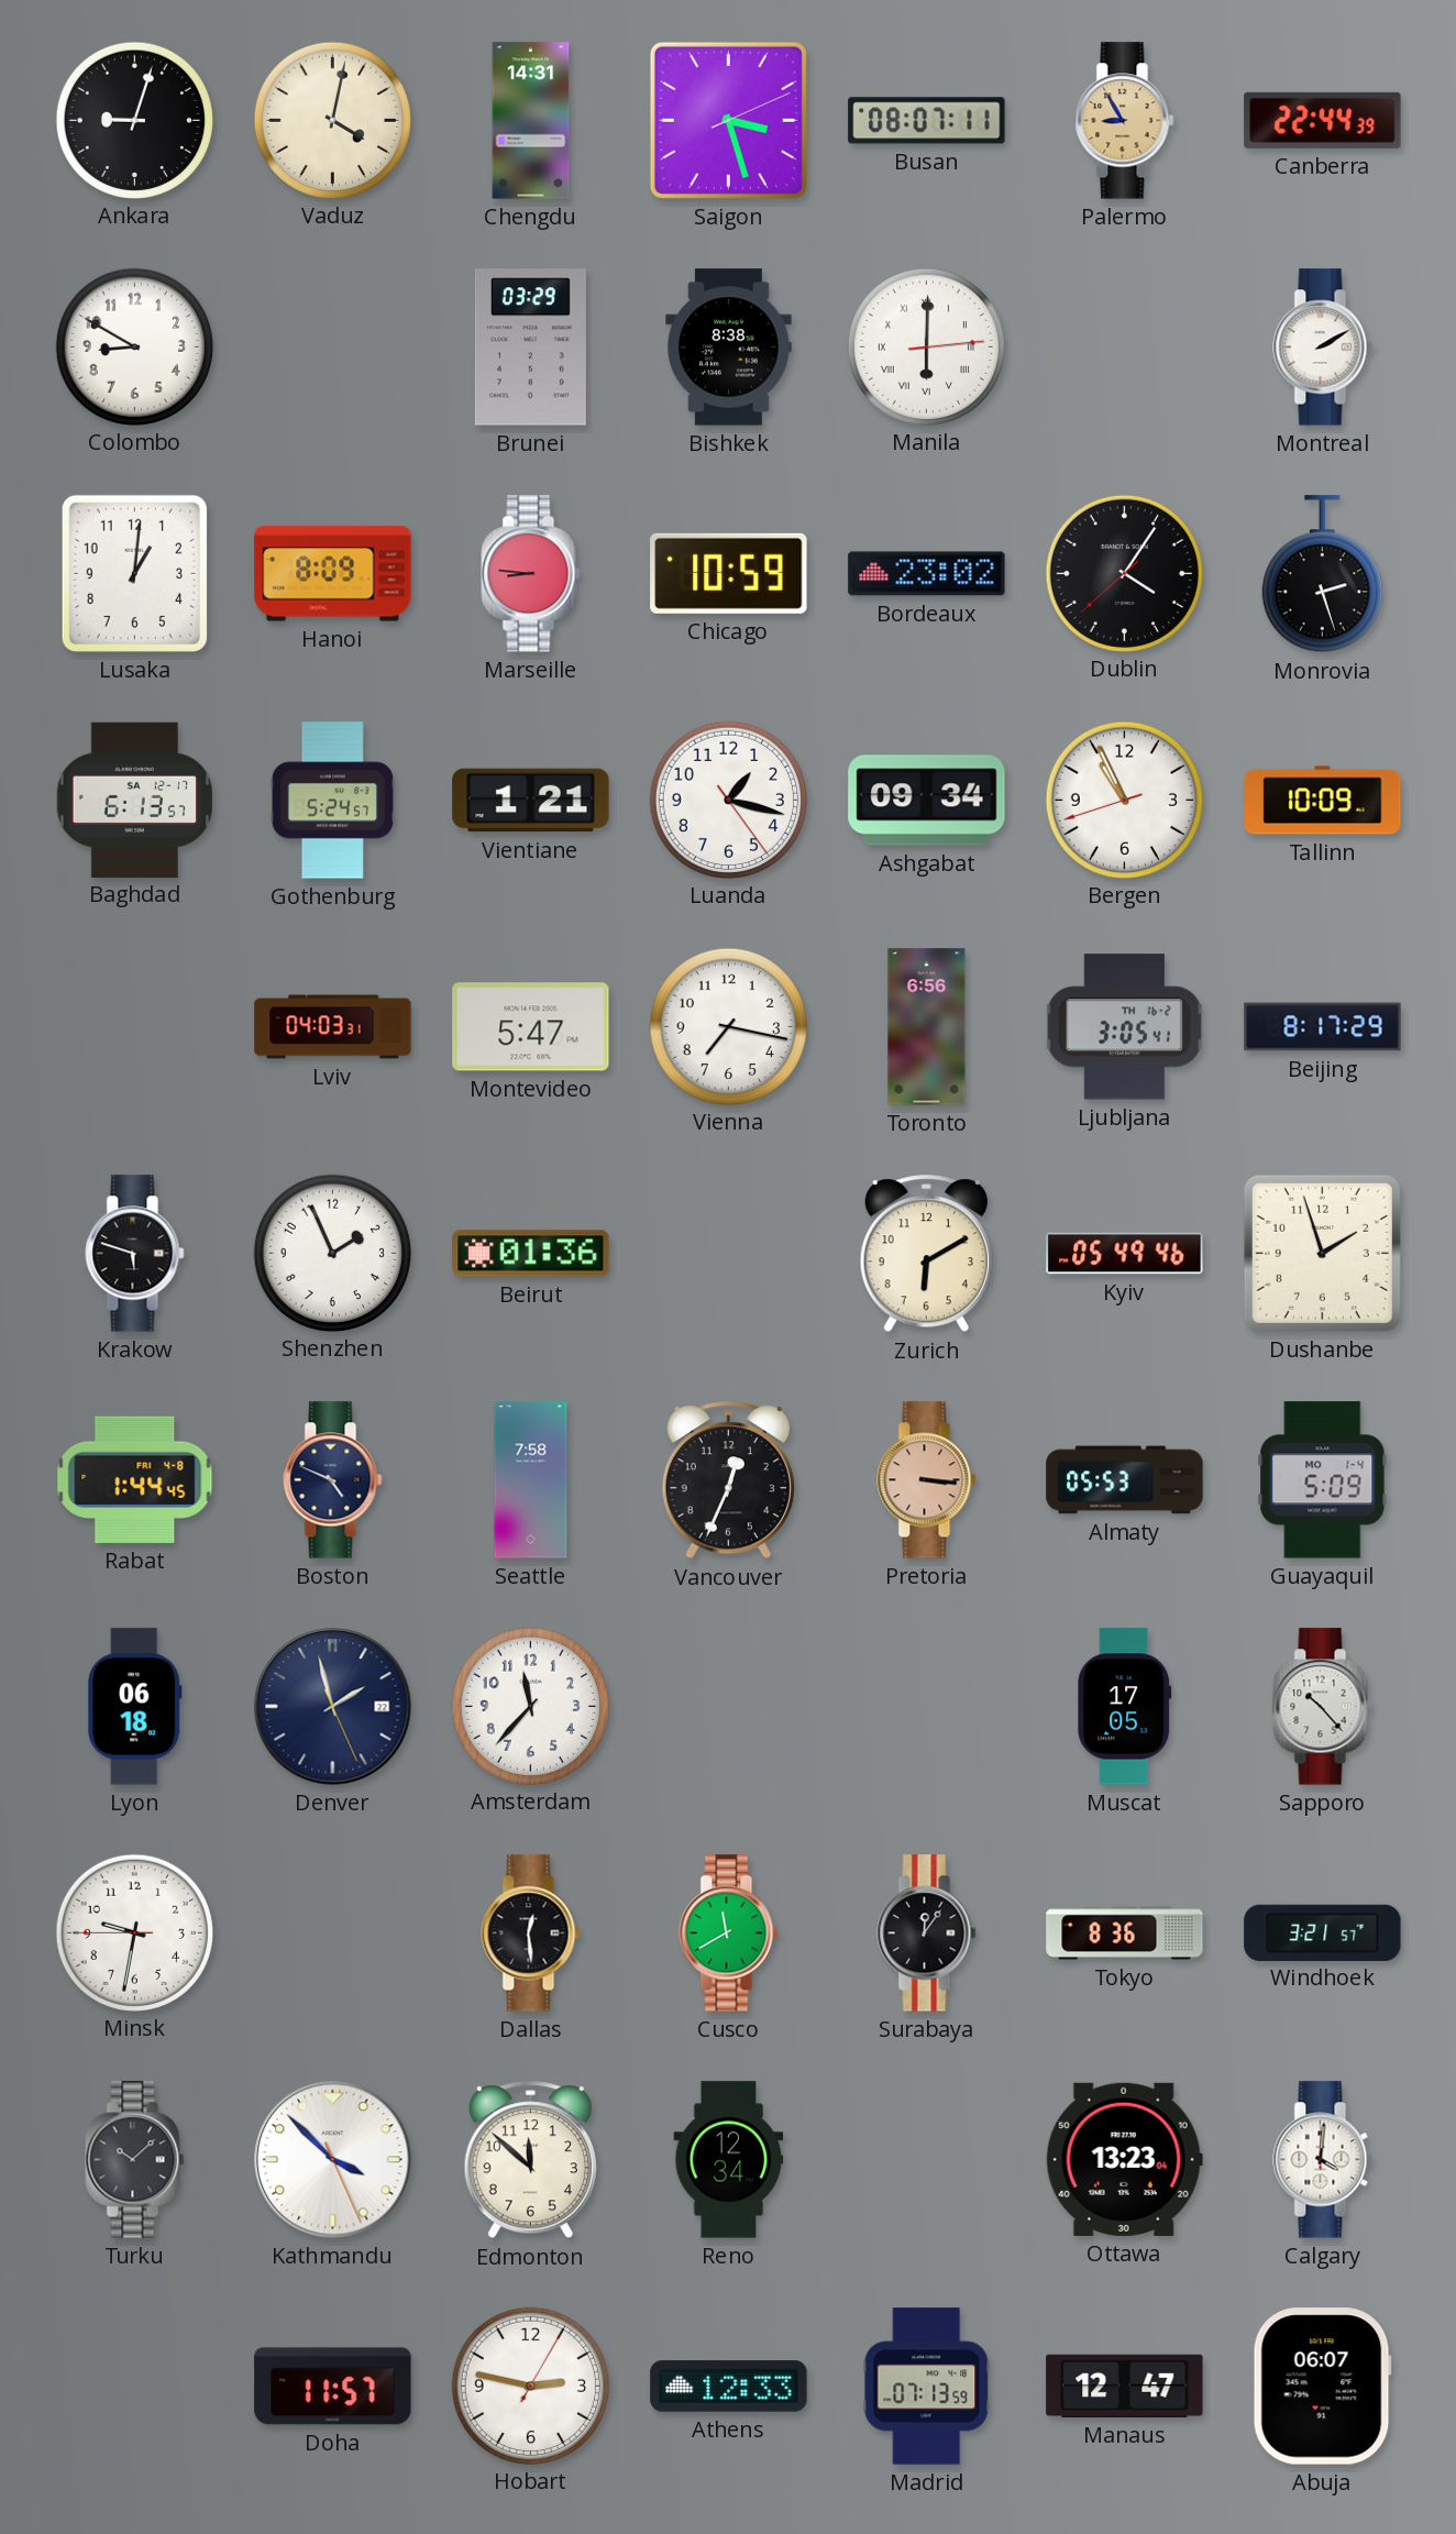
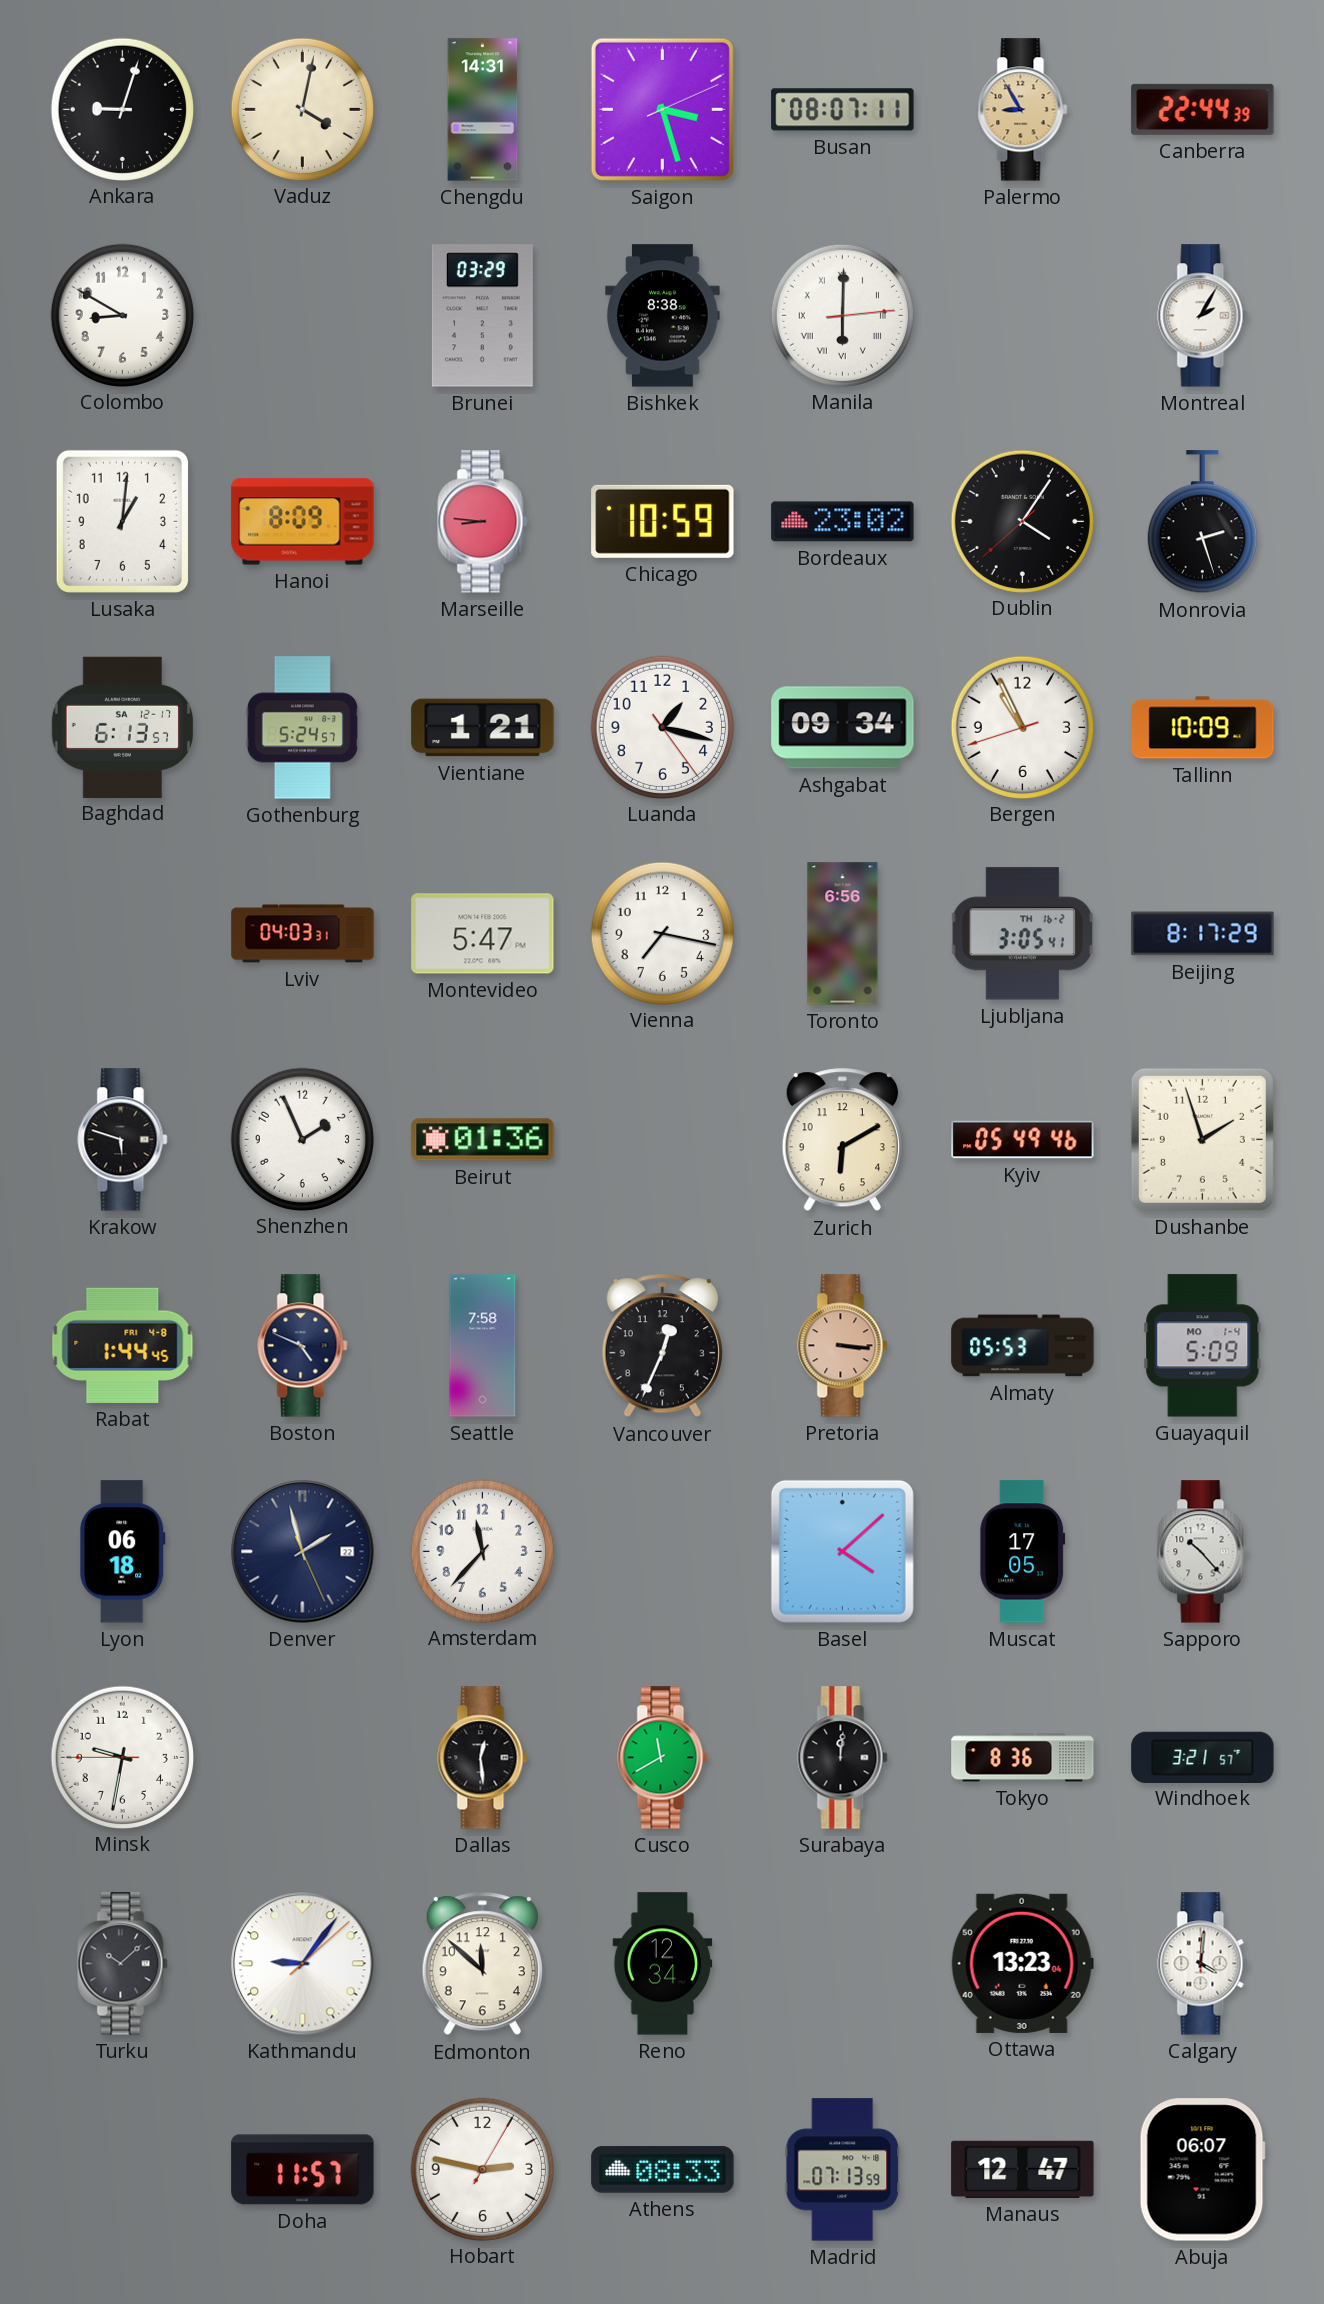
Montreal: 2:10 -> 2:05 (1203, 316)
Basel: none -> 4:08 (842, 1551)
Surabaya: 12:06 -> 12:01 (843, 1758)
Kathmandu: 3:52 -> 9:06 (303, 1964)
Athens: 12:33 -> 08:33 (663, 2170)
